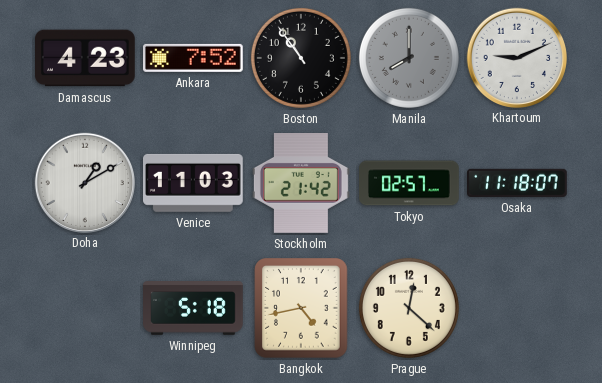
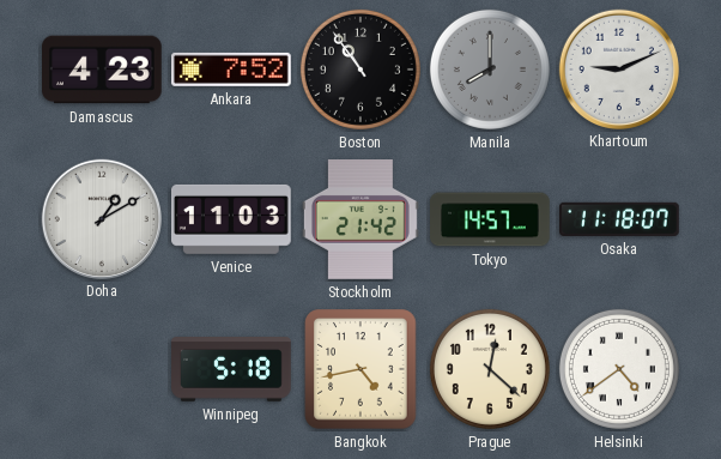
Tokyo: 02:57 -> 14:57 (491, 219)
Helsinki: none -> 4:39 (619, 369)
